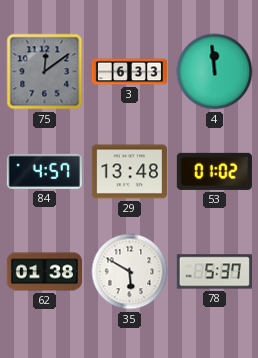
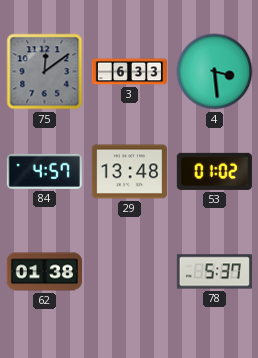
4: 11:59 -> 3:29 (215, 72)
35: 5:50 -> none (130, 272)
